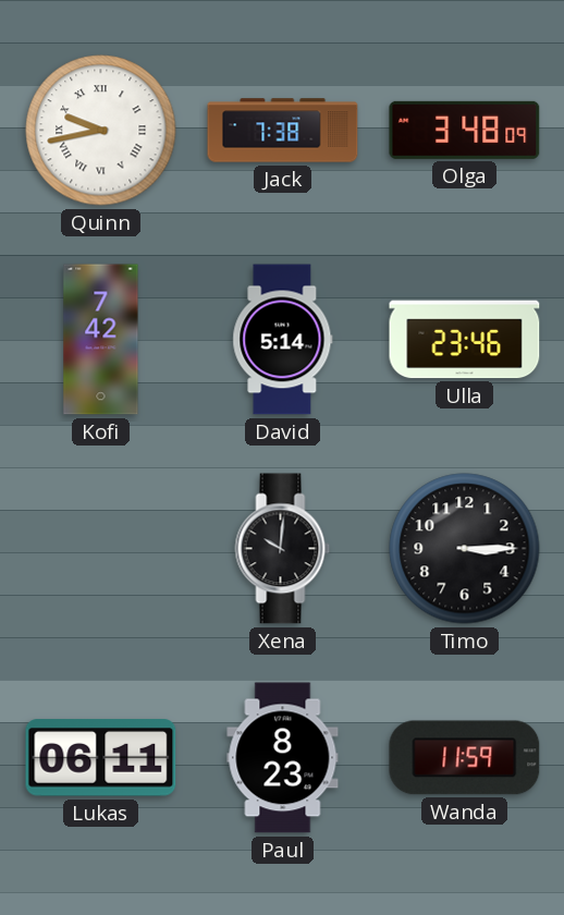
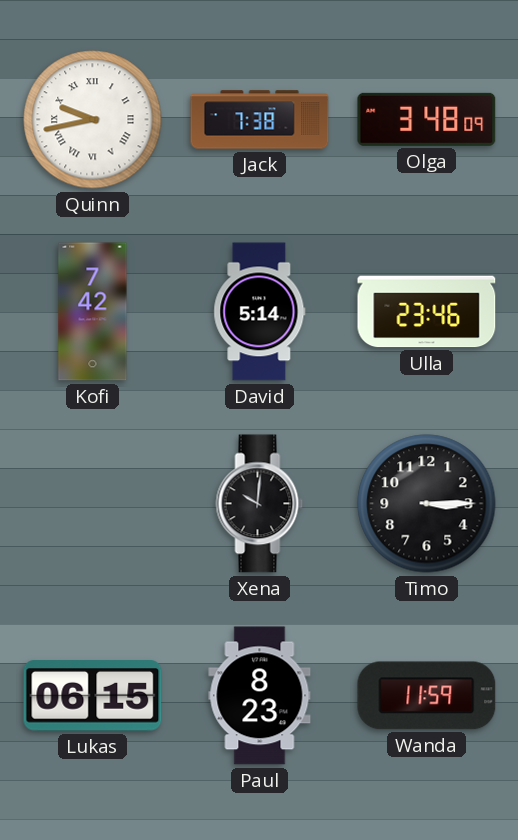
Lukas: 06:11 -> 06:15 (93, 696)
